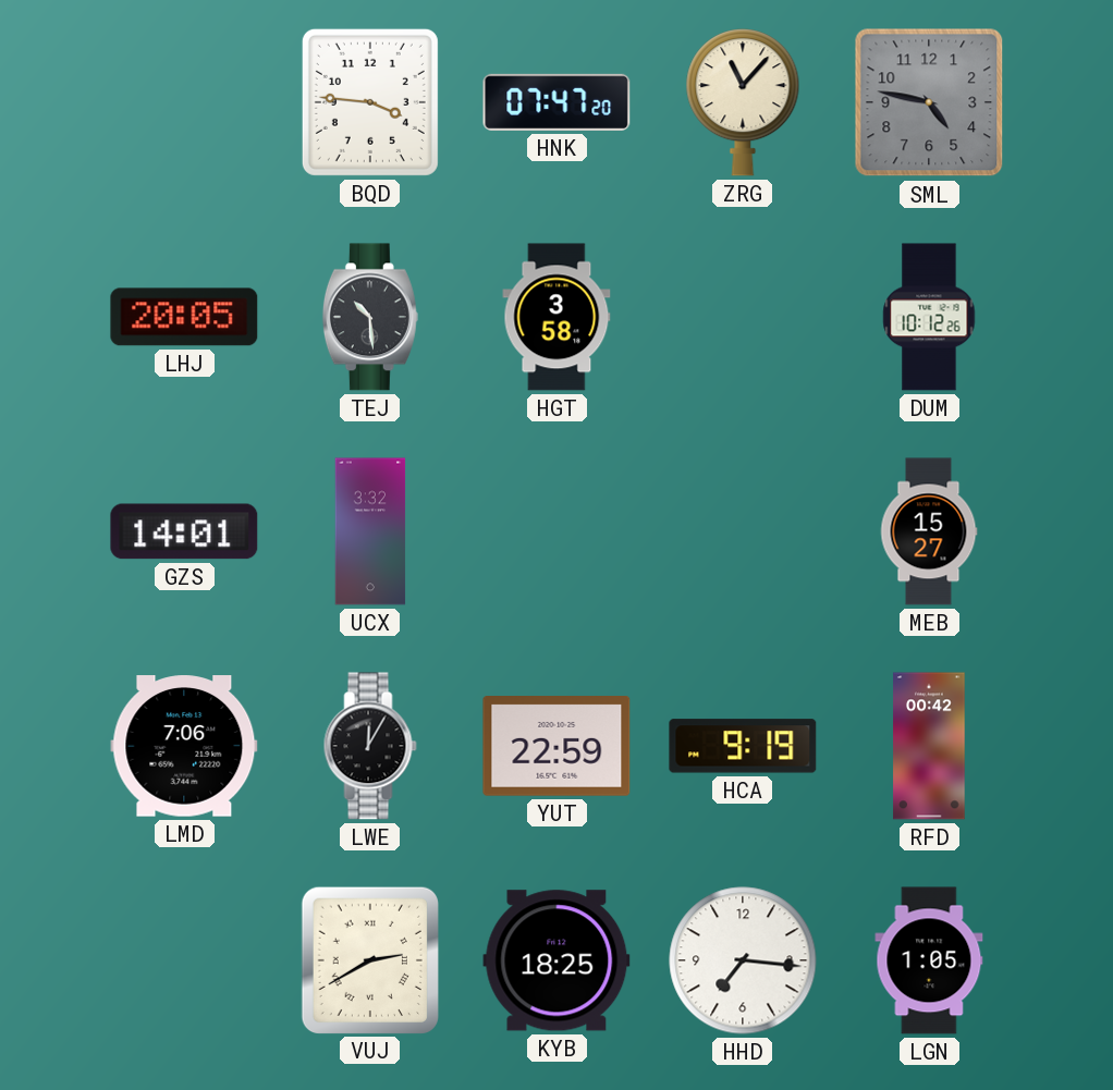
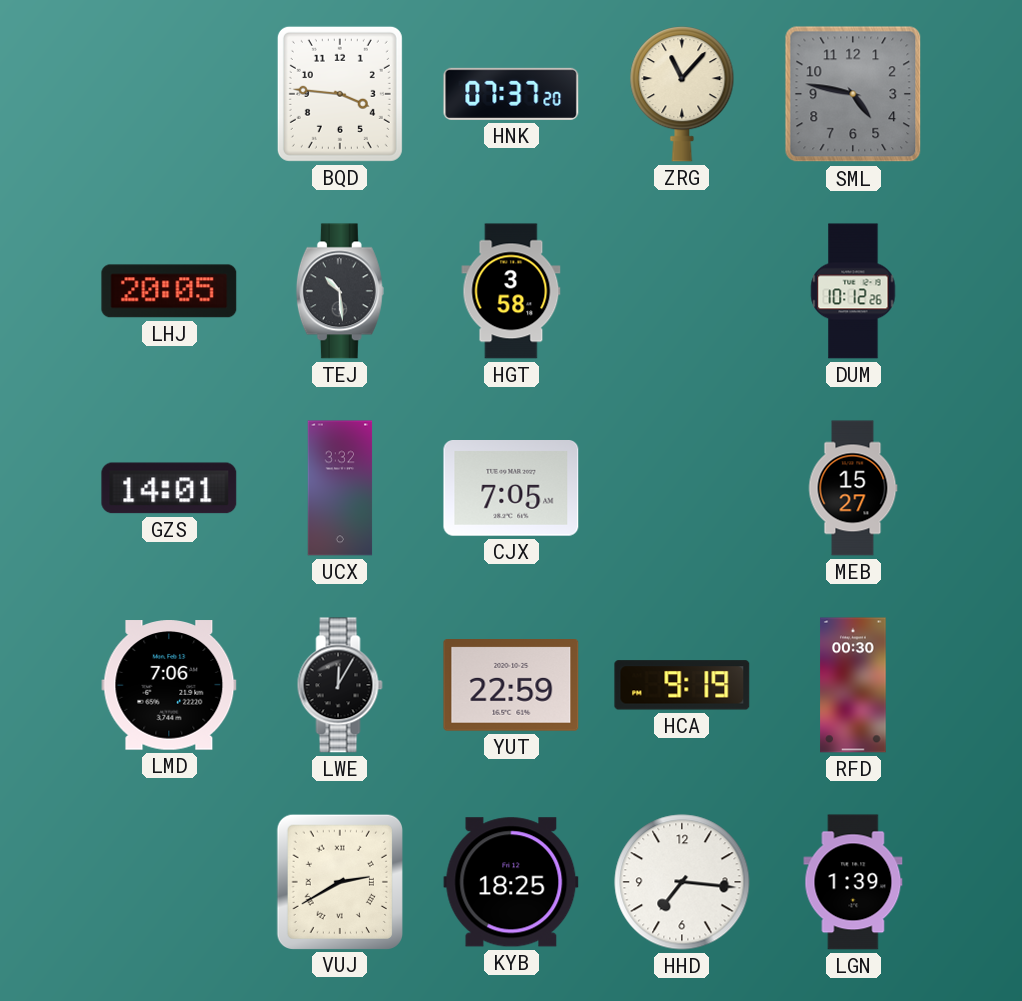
HNK: 07:47 -> 07:37 (511, 94)
CJX: none -> 7:05 (511, 489)
RFD: 00:42 -> 00:30 (853, 685)
LGN: 1:05 -> 1:39 (853, 882)
